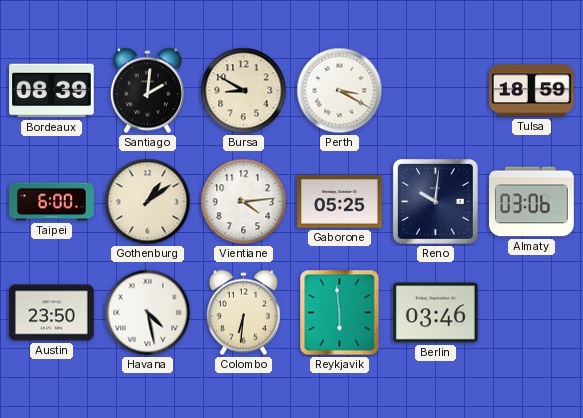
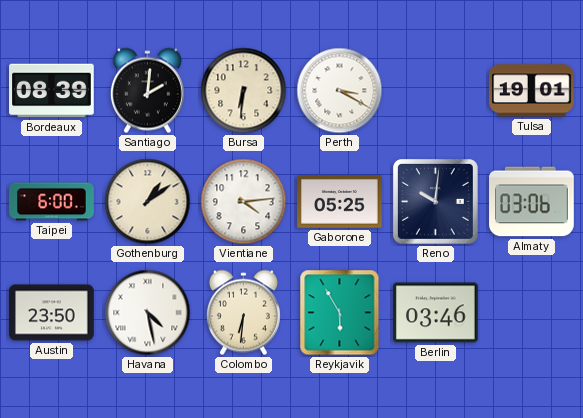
Bursa: 8:50 -> 6:31 (244, 91)
Tulsa: 18:59 -> 19:01 (532, 91)
Reykjavik: 5:59 -> 5:55 (340, 313)
